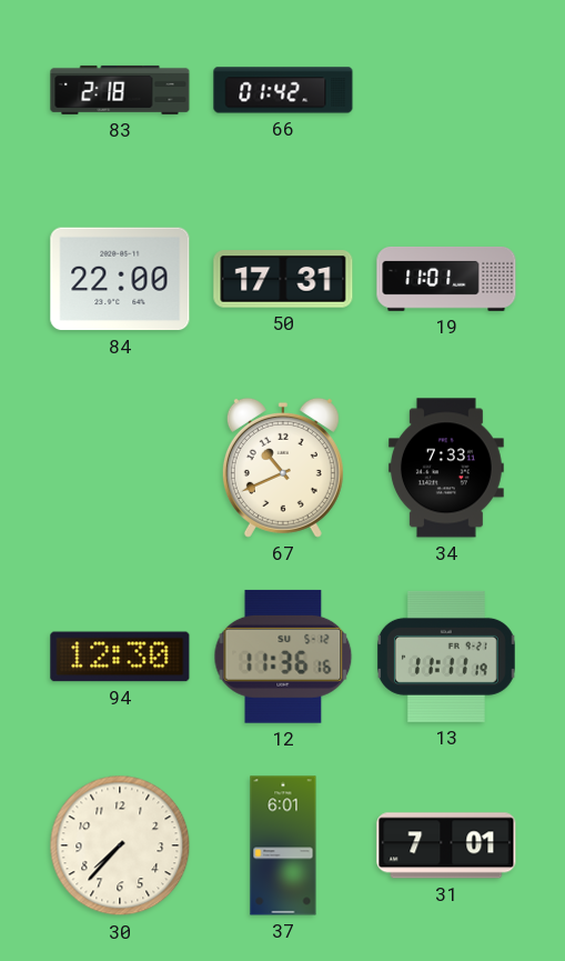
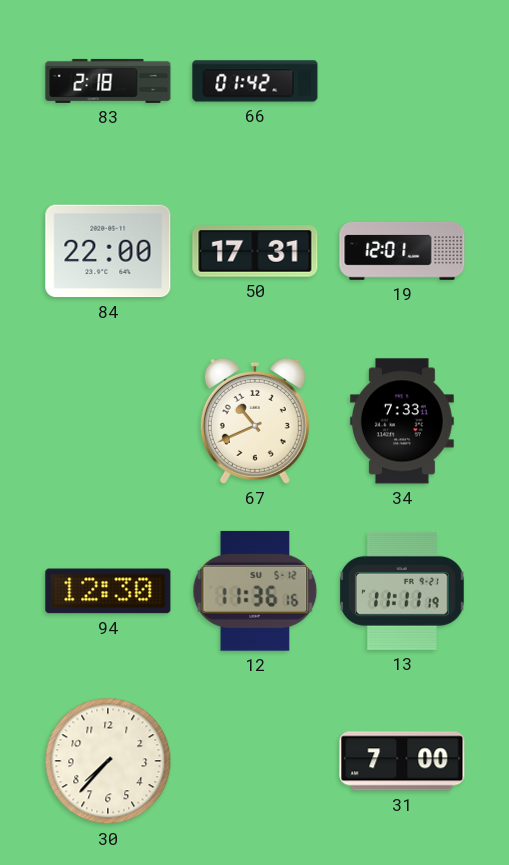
19: 11:01 -> 12:01 (402, 251)
37: 6:01 -> none (283, 845)
31: 7:01 -> 7:00 (402, 761)
